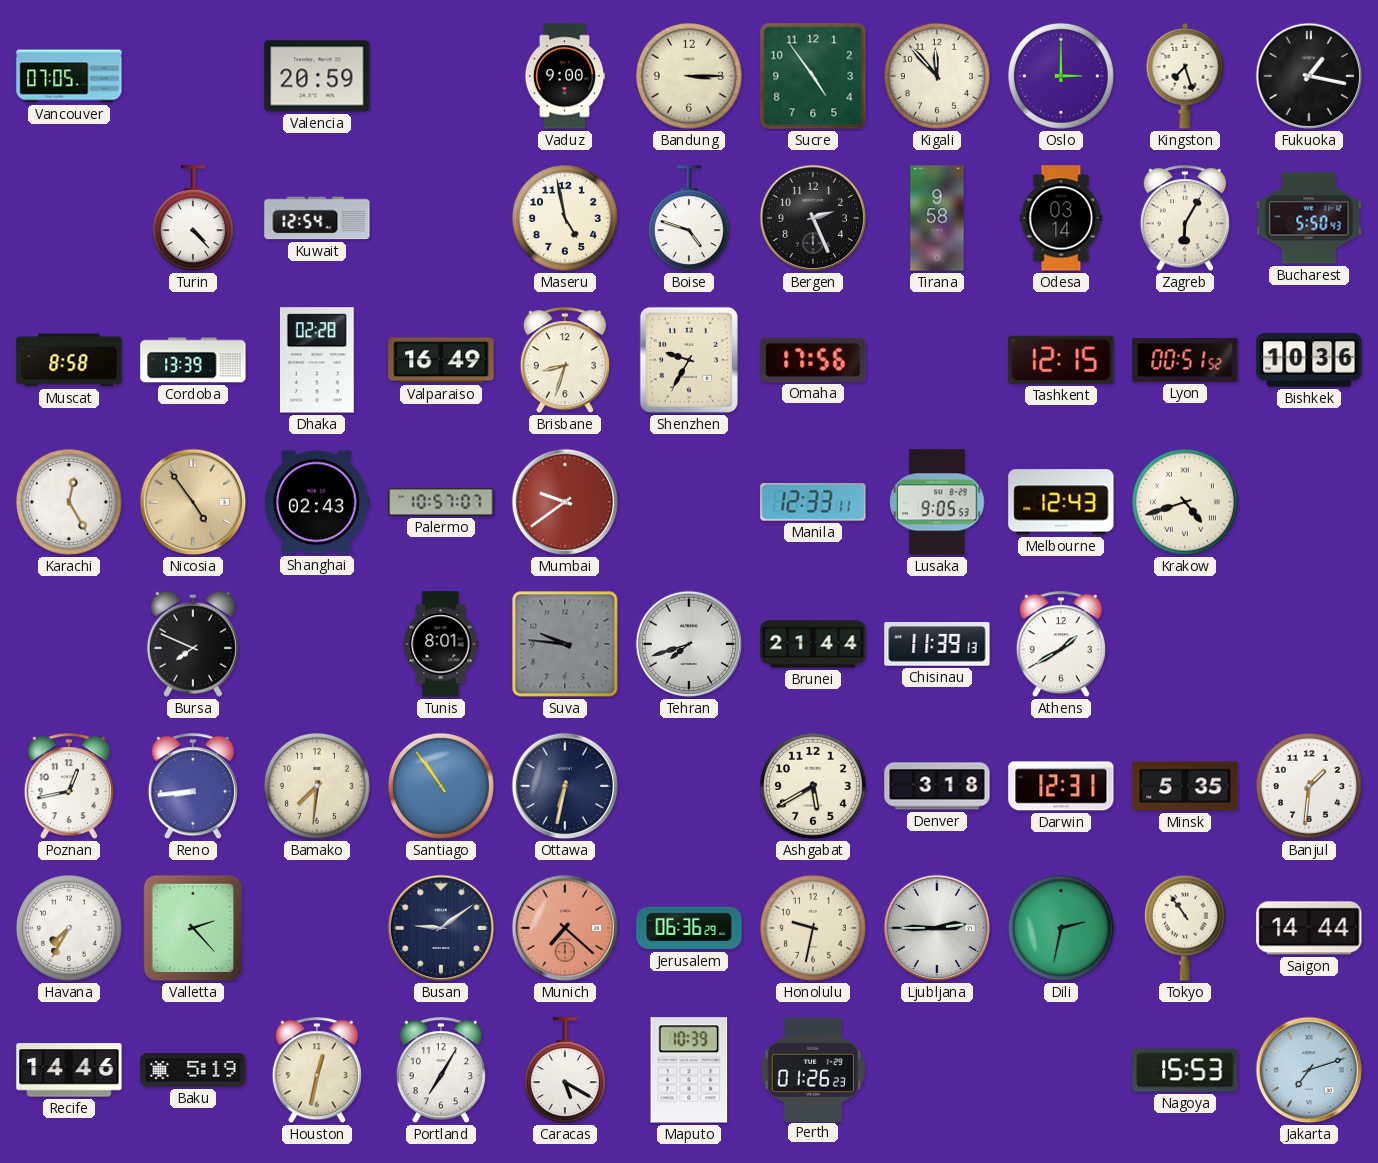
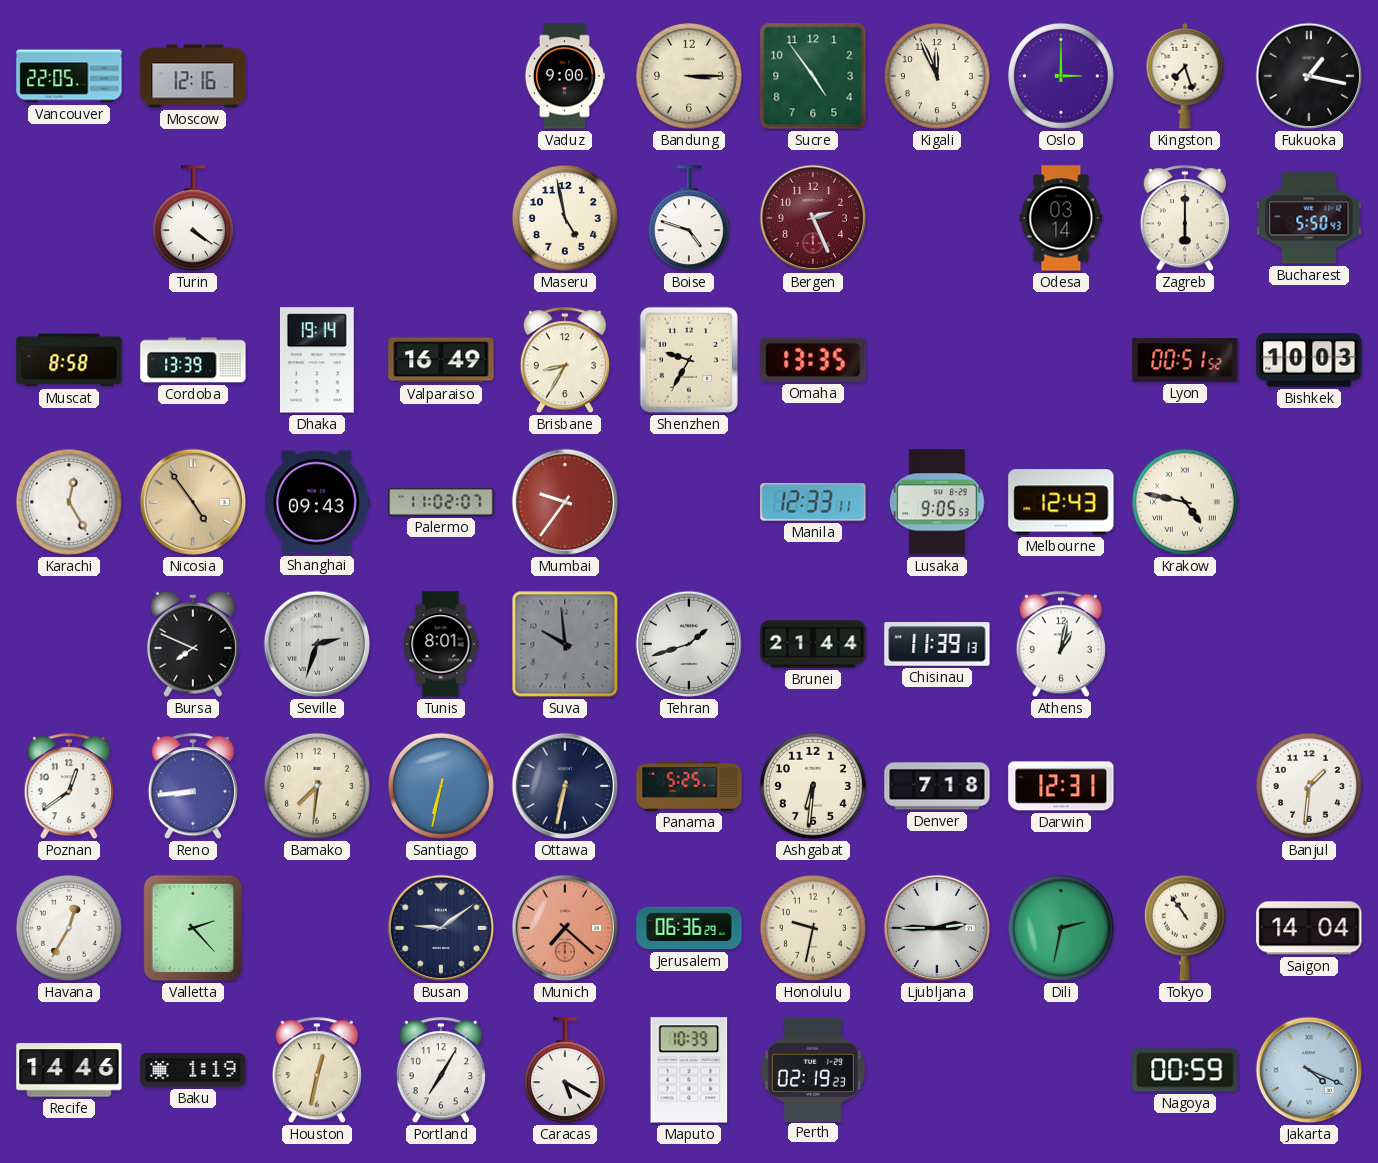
Vancouver: 07:05 -> 22:05 (69, 76)
Moscow: none -> 12:16 (193, 76)
Valencia: 20:59 -> none (317, 76)
Kigali: 11:53 -> 11:56 (937, 76)
Turin: 4:23 -> 4:21 (193, 219)
Kuwait: 12:54 -> none (317, 218)
Bergen dial: black -> burgundy (813, 218)
Tirana: 9:58 -> none (937, 218)
Zagreb: 6:05 -> 6:00 (1185, 219)
Dhaka: 02:28 -> 19:14 (317, 360)
Brisbane: 8:33 -> 8:35 (565, 361)
Omaha: 17:56 -> 13:35 (813, 360)
Tashkent: 12:15 -> none (1061, 360)
Bishkek: 10:36 -> 10:03 (1309, 360)
Shanghai: 02:43 -> 09:43 (317, 502)
Palermo: 10:57 -> 11:02 (441, 502)
Mumbai: 9:39 -> 9:36 (565, 502)
Krakow: 4:42 -> 4:47 (1185, 502)
Seville: none -> 2:33 (317, 644)
Suva: 9:46 -> 9:59 (565, 644)
Tehran: 7:42 -> 1:42 (689, 644)
Athens: 1:40 -> 1:02 (1061, 645)
Poznan: 12:43 -> 12:39 (69, 787)
Santiago: 10:54 -> 6:32 (441, 786)
Panama: none -> 5:25 (689, 786)
Ashgabat: 5:40 -> 6:31 (813, 786)
Denver: 3:18 -> 7:18 (937, 786)
Minsk: 5:35 -> none (1185, 786)
Havana: 7:35 -> 12:35 (69, 928)
Saigon: 14:44 -> 14:04 (1309, 928)
Baku: 5:19 -> 1:19 (193, 1070)
Perth: 01:26 -> 02:19 (813, 1069)
Nagoya: 15:53 -> 00:59 (1185, 1070)
Jakarta: 7:12 -> 4:19 (1309, 1070)
